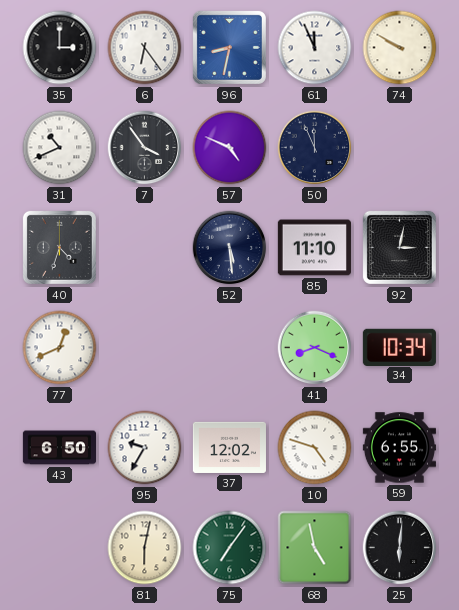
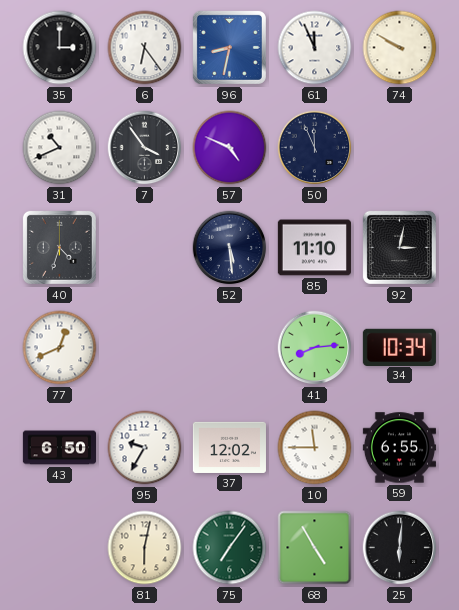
41: 8:19 -> 8:14 (315, 348)
10: 4:48 -> 11:45 (315, 448)
68: 4:58 -> 4:55 (315, 548)
